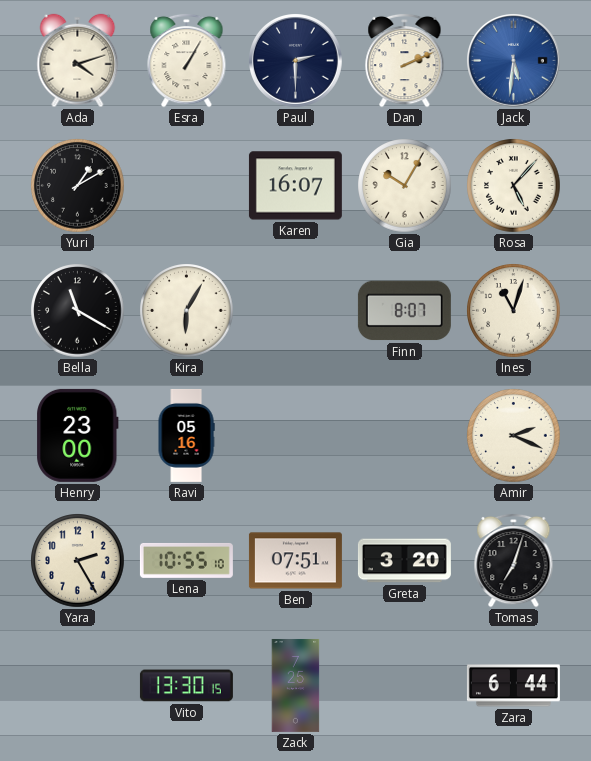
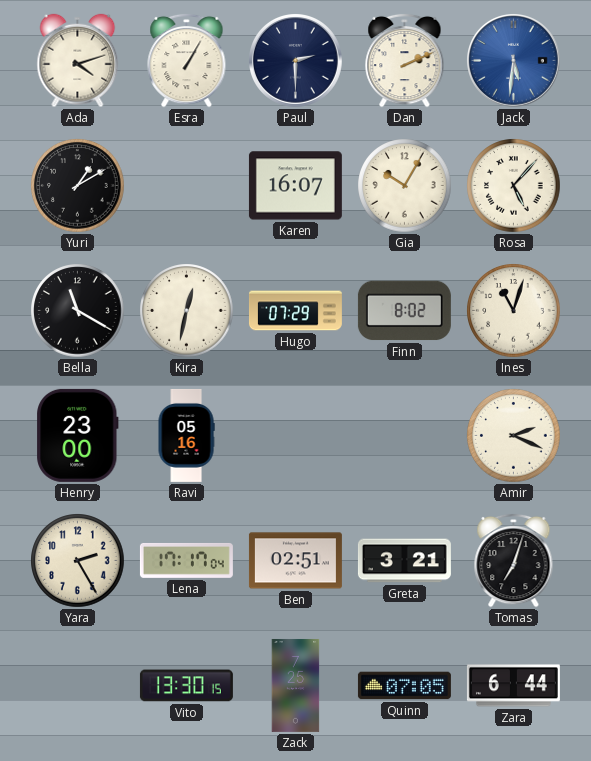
Kira: 6:05 -> 12:32 (187, 311)
Hugo: none -> 07:29 (295, 311)
Finn: 8:07 -> 8:02 (404, 311)
Lena: 10:55 -> 17:17 (186, 560)
Ben: 07:51 -> 02:51 (295, 561)
Greta: 3:20 -> 3:21 (404, 561)
Quinn: none -> 07:05 (404, 686)
